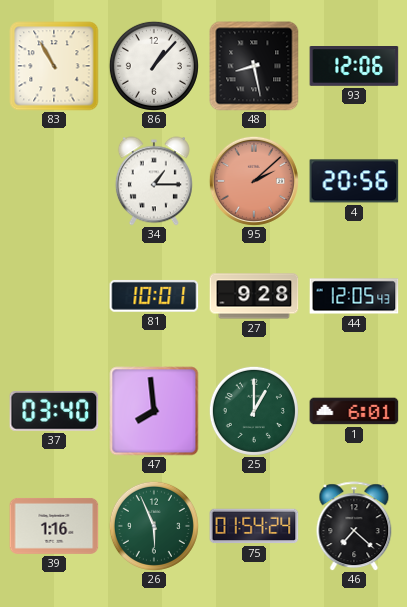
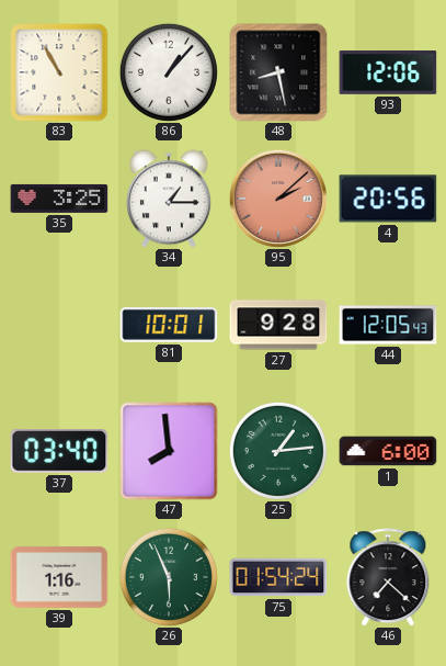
35: none -> 3:25 (59, 199)
25: 1:00 -> 1:14 (278, 451)
1: 6:01 -> 6:00 (388, 451)
